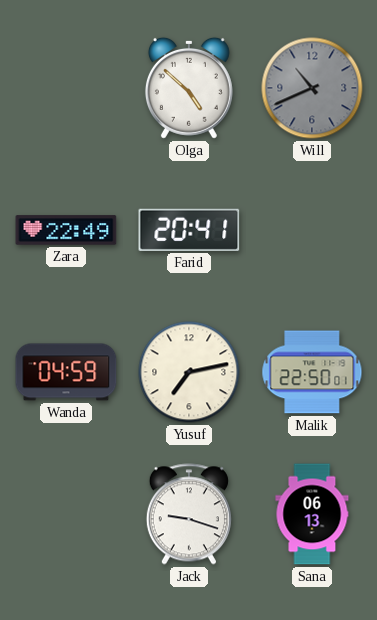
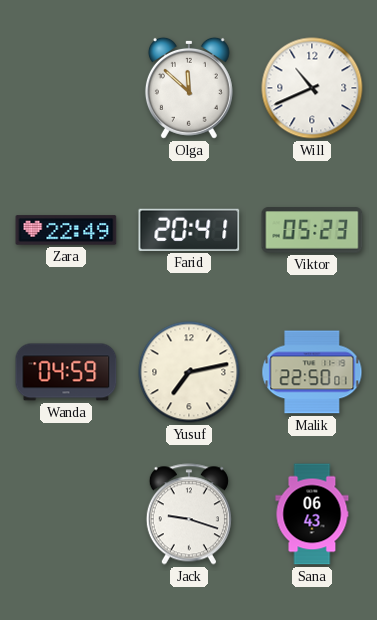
Olga: 4:52 -> 11:52 (189, 88)
Will dial: grey -> white (312, 88)
Viktor: none -> 05:23 (312, 230)
Sana: 06:13 -> 06:43 (312, 514)
